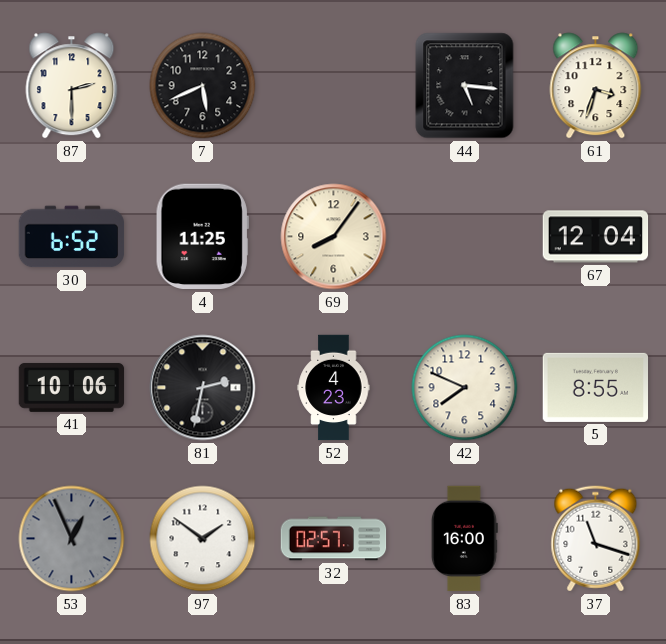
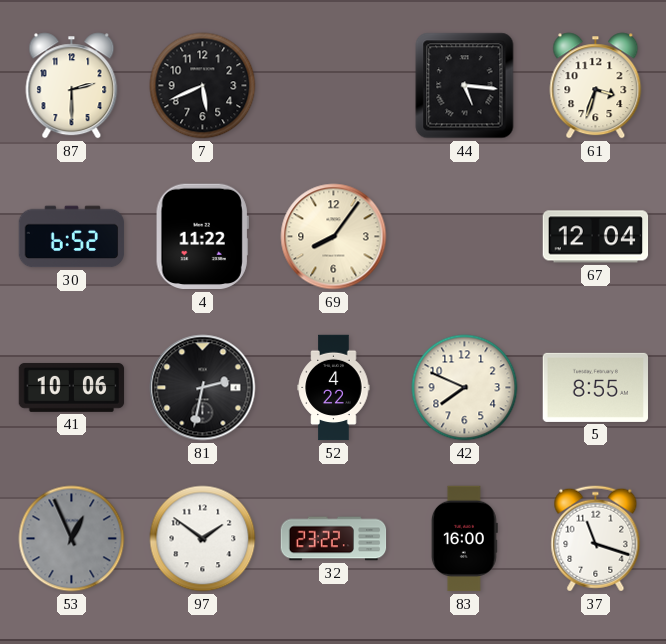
4: 11:25 -> 11:22 (202, 237)
52: 4:23 -> 4:22 (334, 388)
32: 02:57 -> 23:22 (334, 539)
